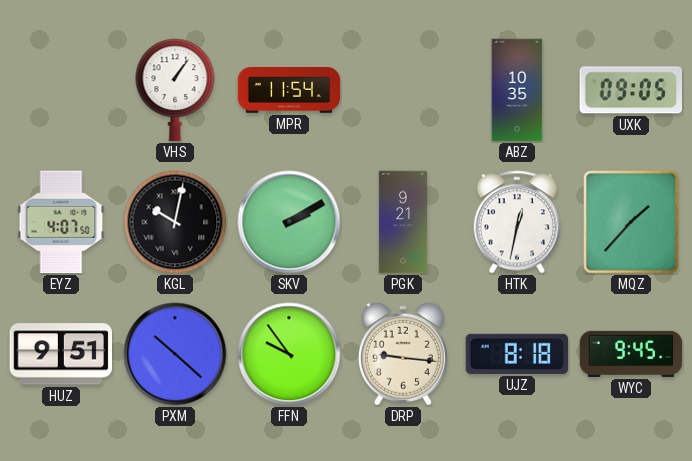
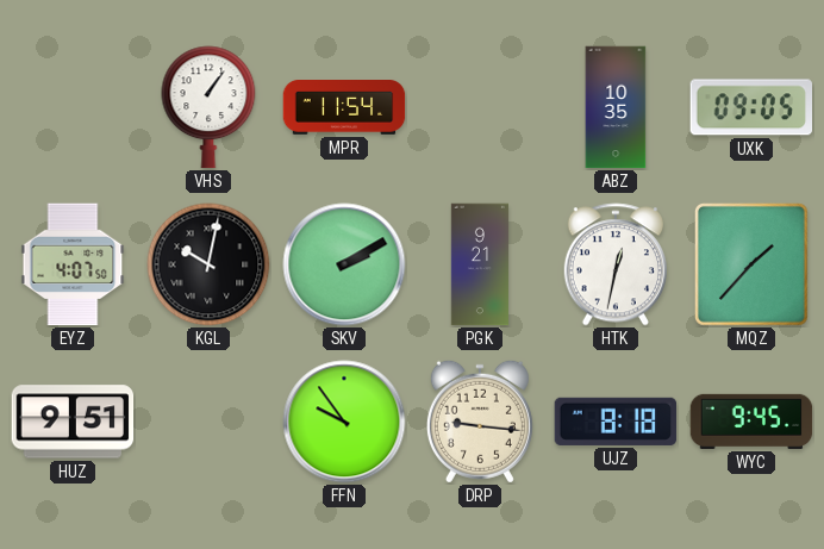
PXM: 10:22 -> none (175, 354)
